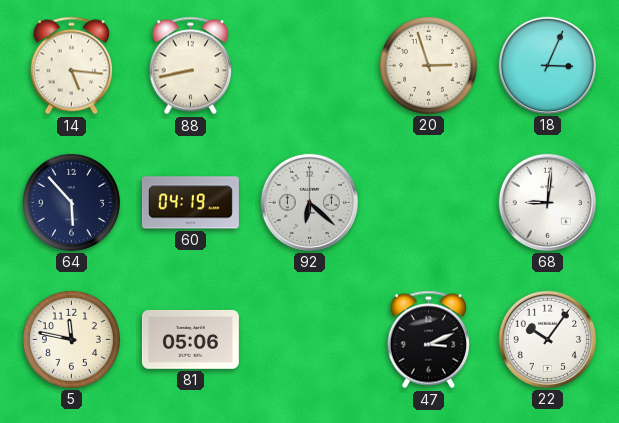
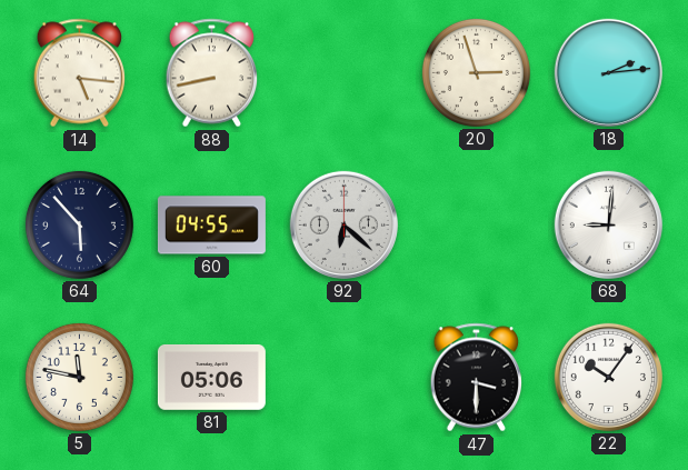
18: 3:04 -> 2:14 (608, 72)
60: 04:19 -> 04:55 (211, 226)
47: 3:11 -> 3:30 (477, 378)
